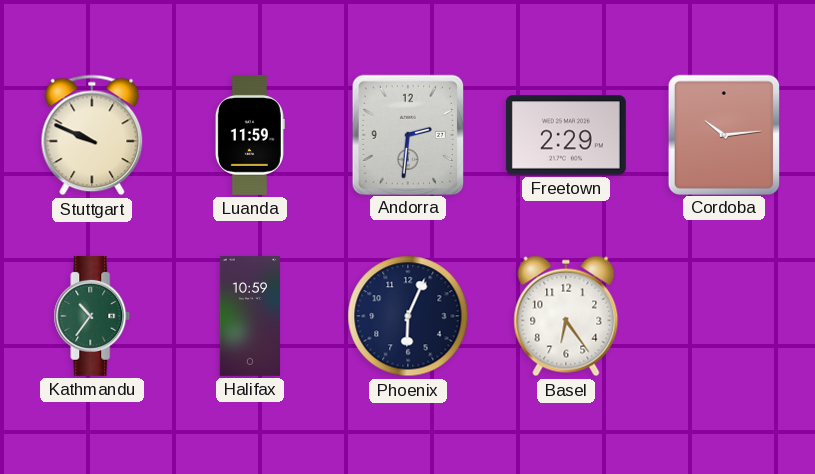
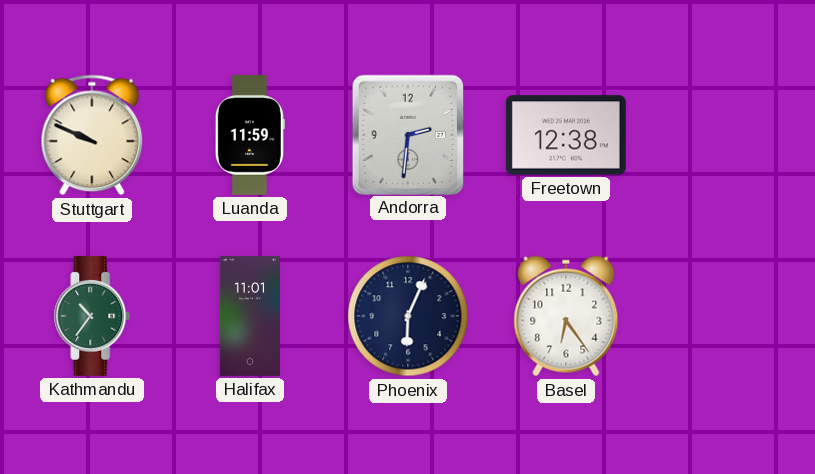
Freetown: 2:29 -> 12:38 (566, 135)
Cordoba: 10:14 -> none (723, 134)
Halifax: 10:59 -> 11:01 (250, 316)
